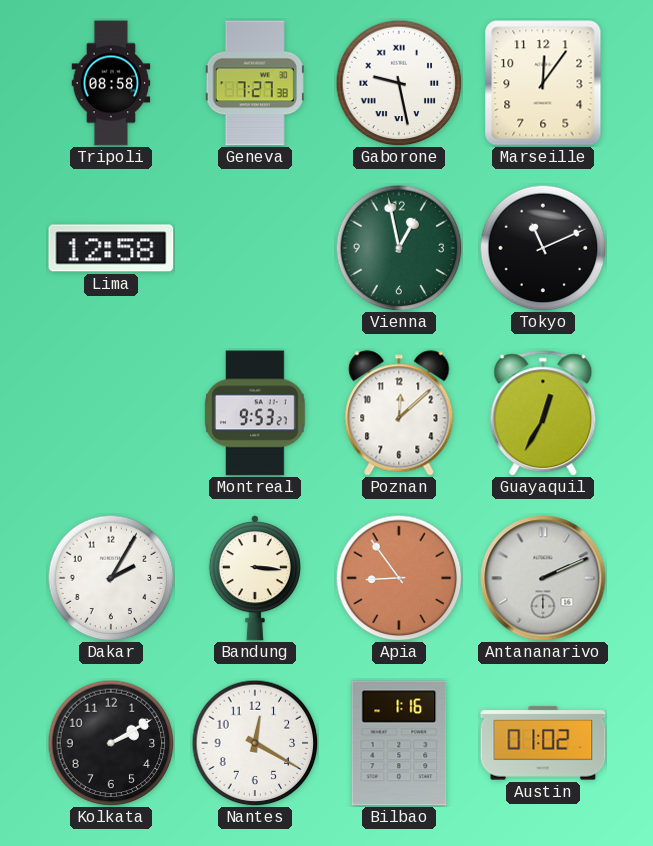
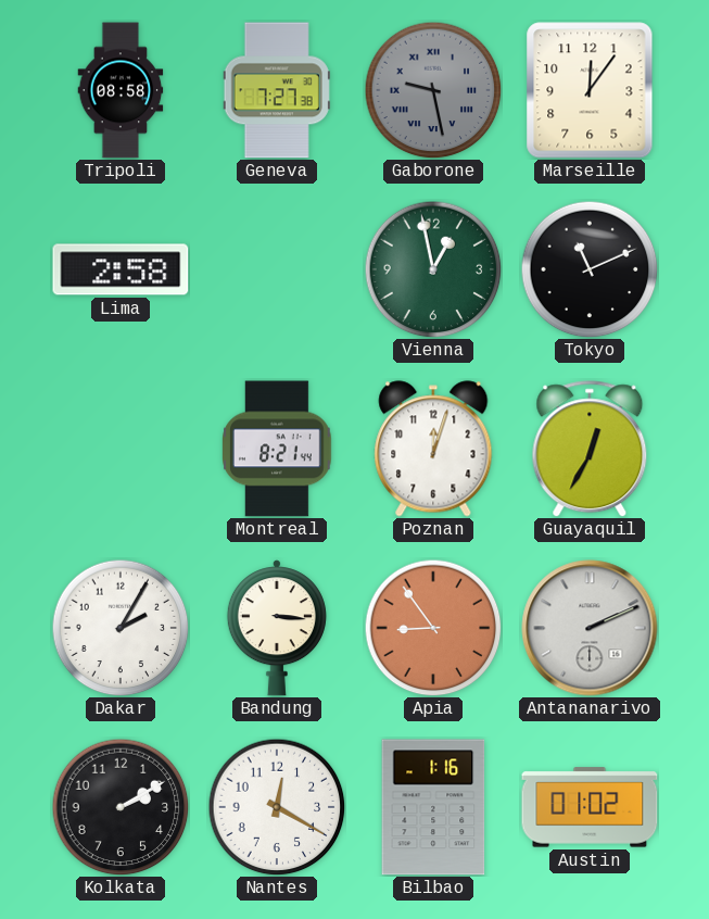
Gaborone dial: white -> grey (433, 90)
Lima: 12:58 -> 2:58 (121, 269)
Montreal: 9:53 -> 8:21 (277, 449)
Poznan: 12:08 -> 12:03 (433, 449)
